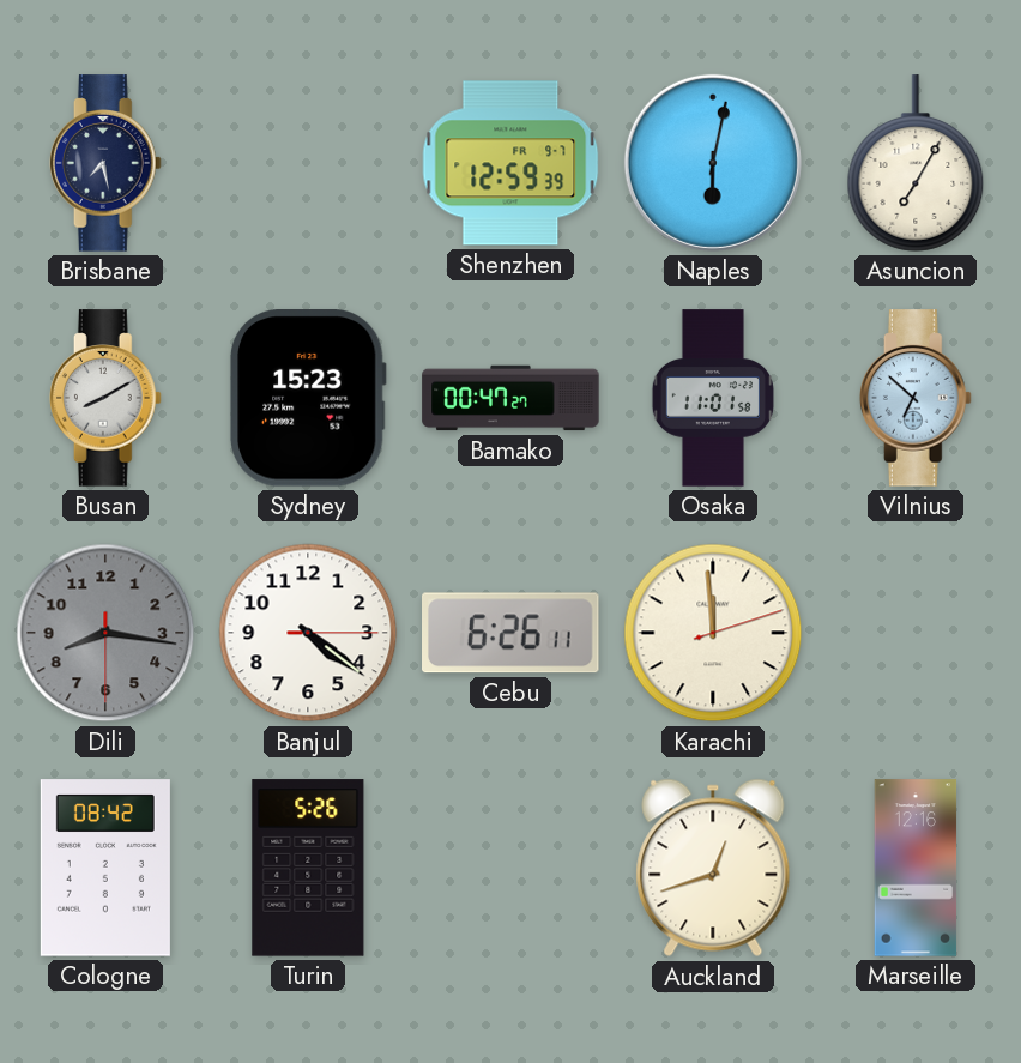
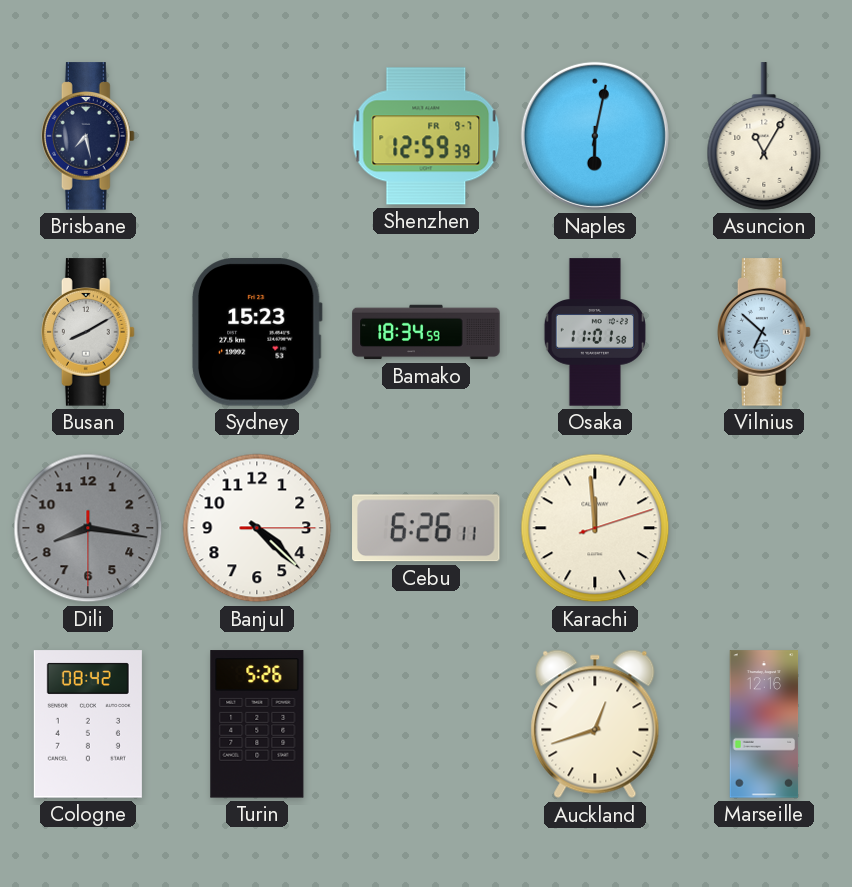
Asuncion: 7:05 -> 11:05 (764, 136)
Bamako: 00:47 -> 18:34 (426, 332)
Banjul: 4:21 -> 4:22 (257, 528)
